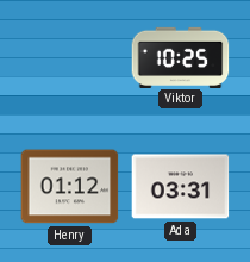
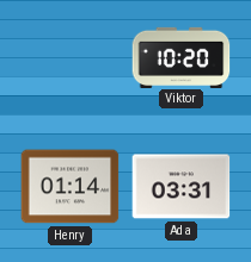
Viktor: 10:25 -> 10:20 (182, 57)
Henry: 01:12 -> 01:14 (71, 187)
